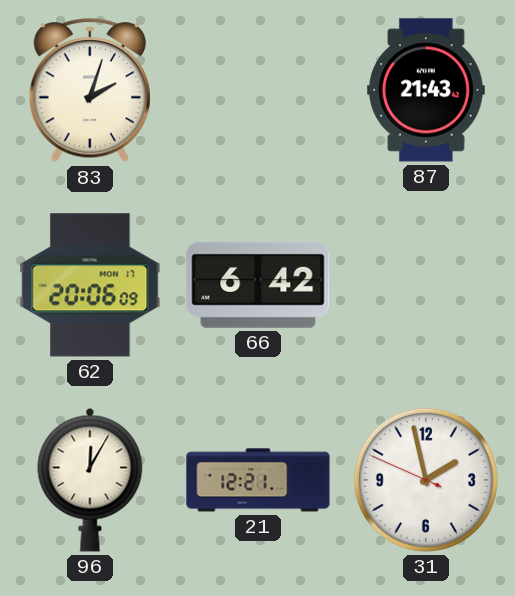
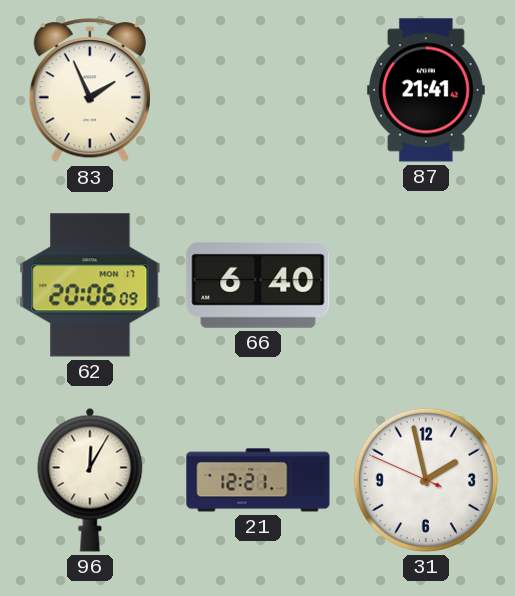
83: 2:03 -> 1:56 (90, 91)
87: 21:43 -> 21:41 (426, 90)
66: 6:42 -> 6:40 (258, 285)
